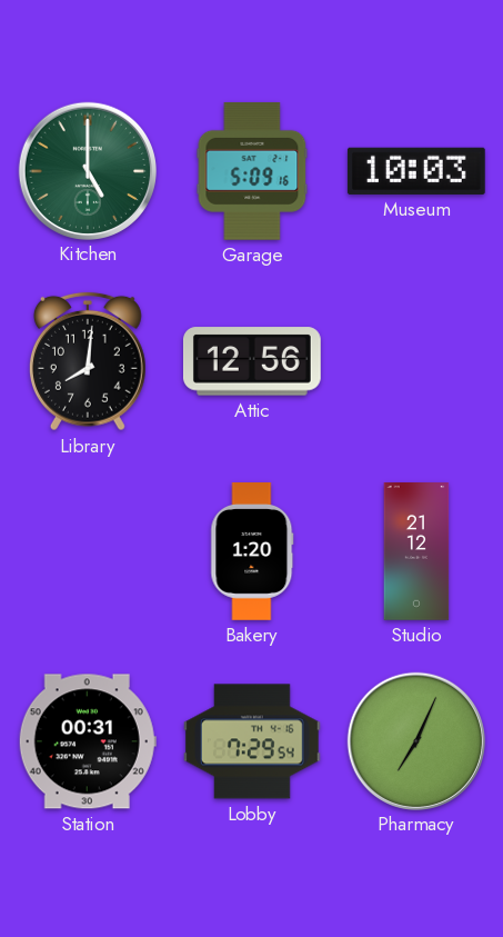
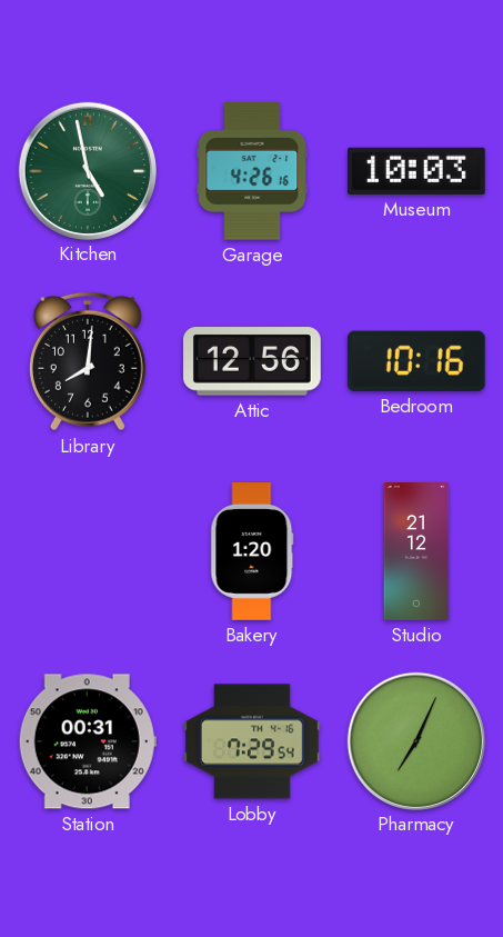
Kitchen: 5:00 -> 4:58 (87, 170)
Garage: 5:09 -> 4:26 (252, 171)
Bedroom: none -> 10:16 (416, 361)
